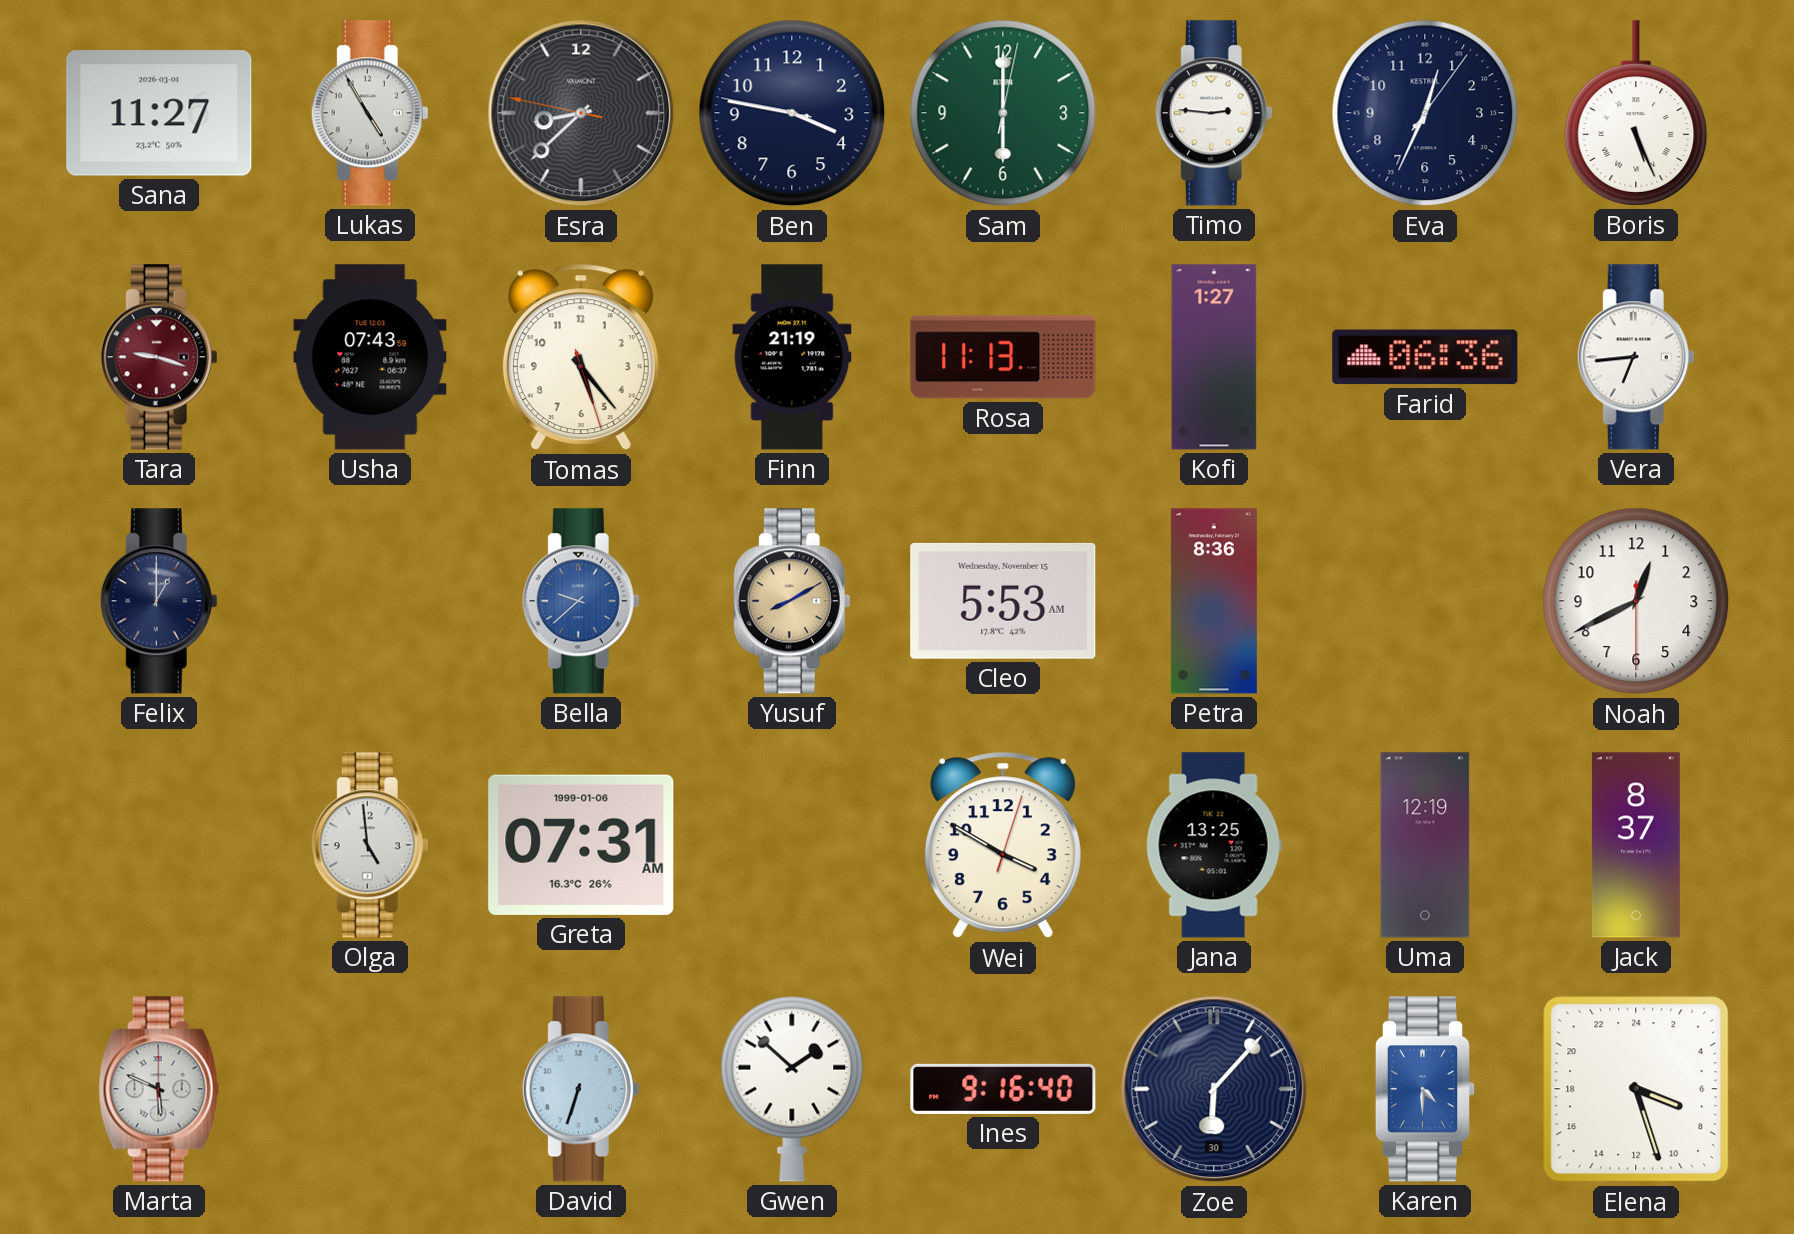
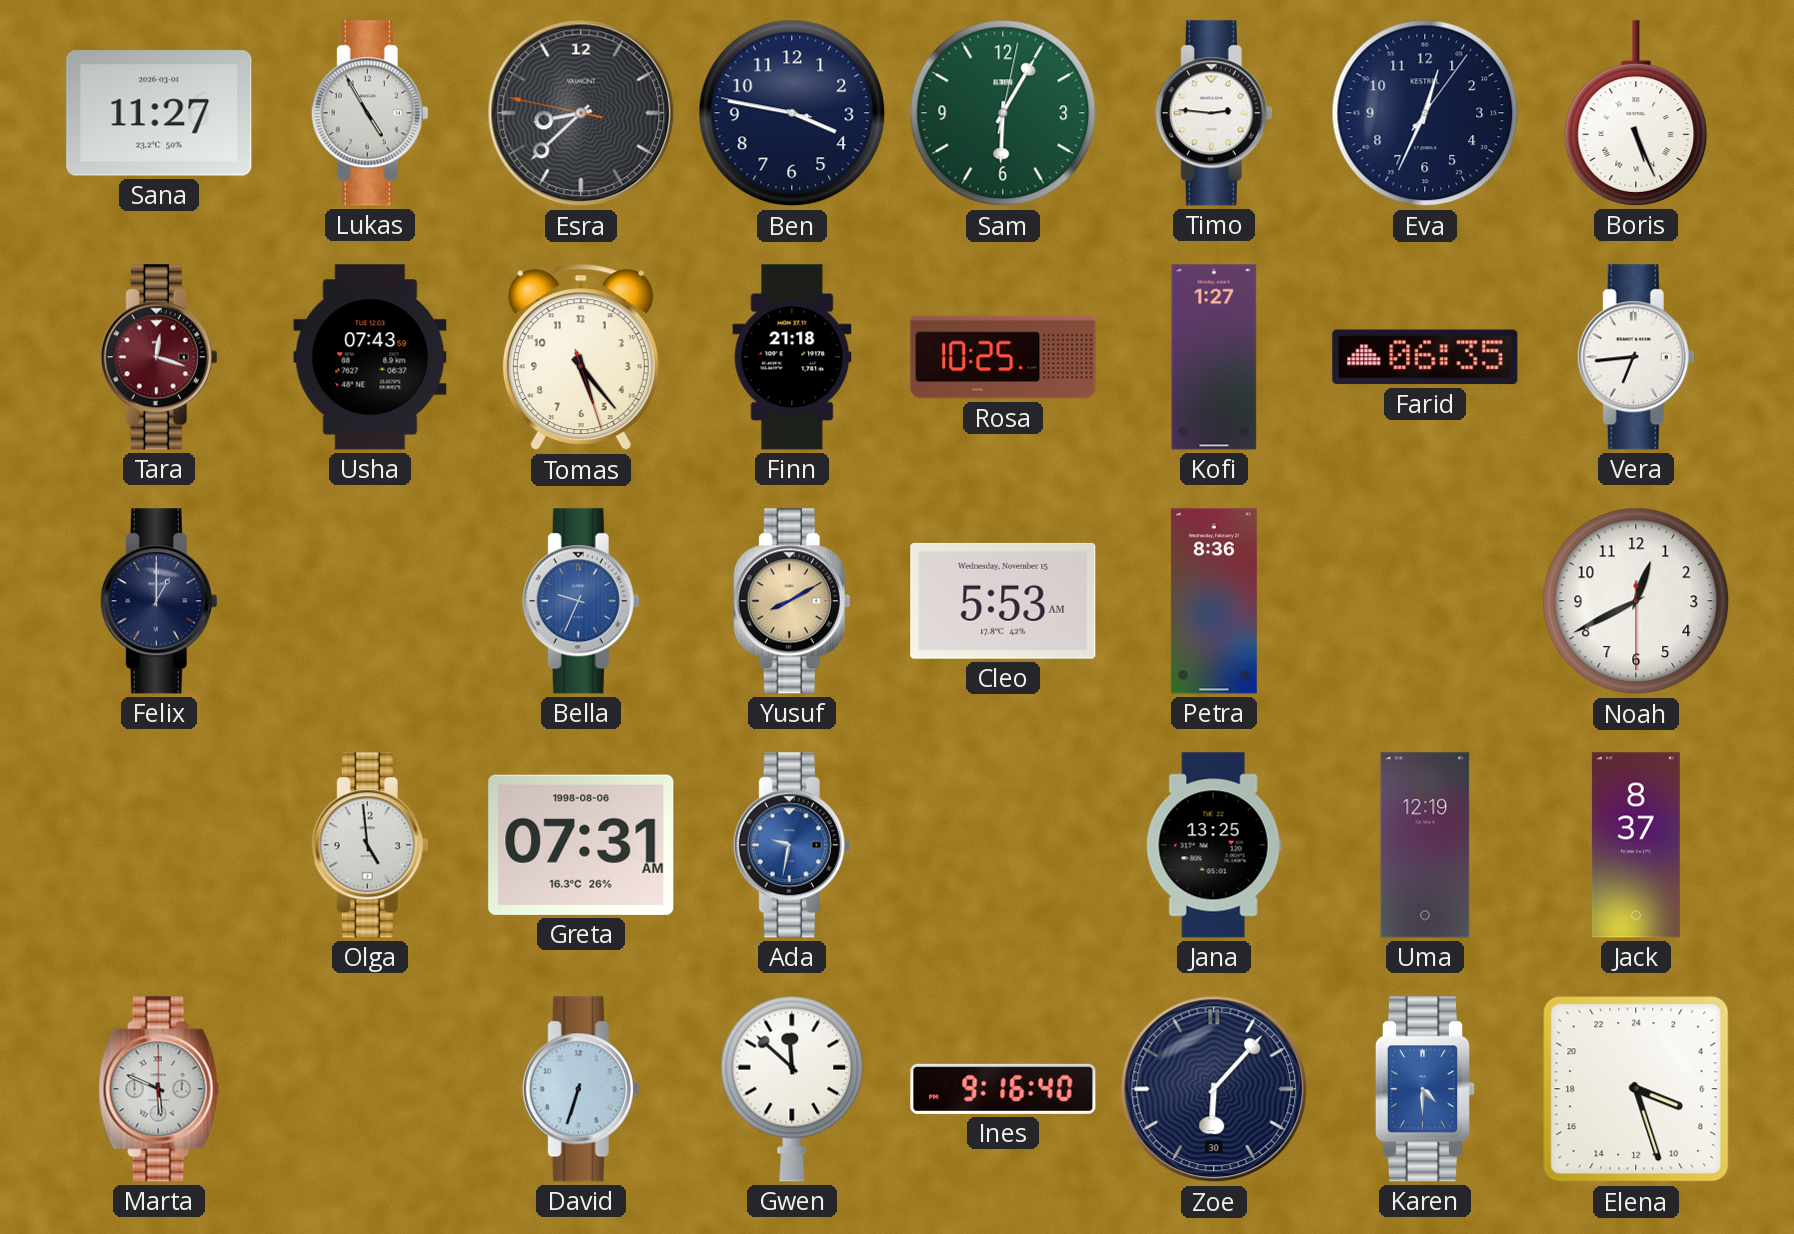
Sam: 6:00 -> 6:05 (1003, 113)
Tara: 9:18 -> 12:18 (159, 357)
Finn: 21:19 -> 21:18 (792, 357)
Rosa: 11:13 -> 10:25 (1003, 357)
Farid: 06:36 -> 06:35 (1425, 357)
Bella: 9:38 -> 9:34 (581, 601)
Greta date: 1999-01-06 -> 1998-08-06 (581, 845)
Ada: none -> 9:32 (792, 845)
Wei: 3:50 -> none (1003, 845)
Gwen: 1:52 -> 11:52 (792, 1089)
